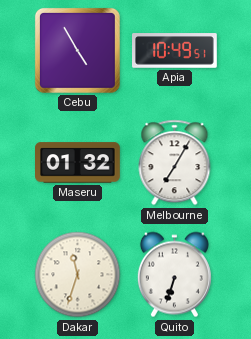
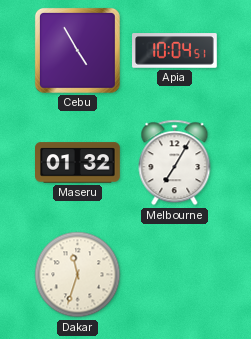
Apia: 10:49 -> 10:04 (175, 51)
Quito: 6:33 -> none (174, 275)
